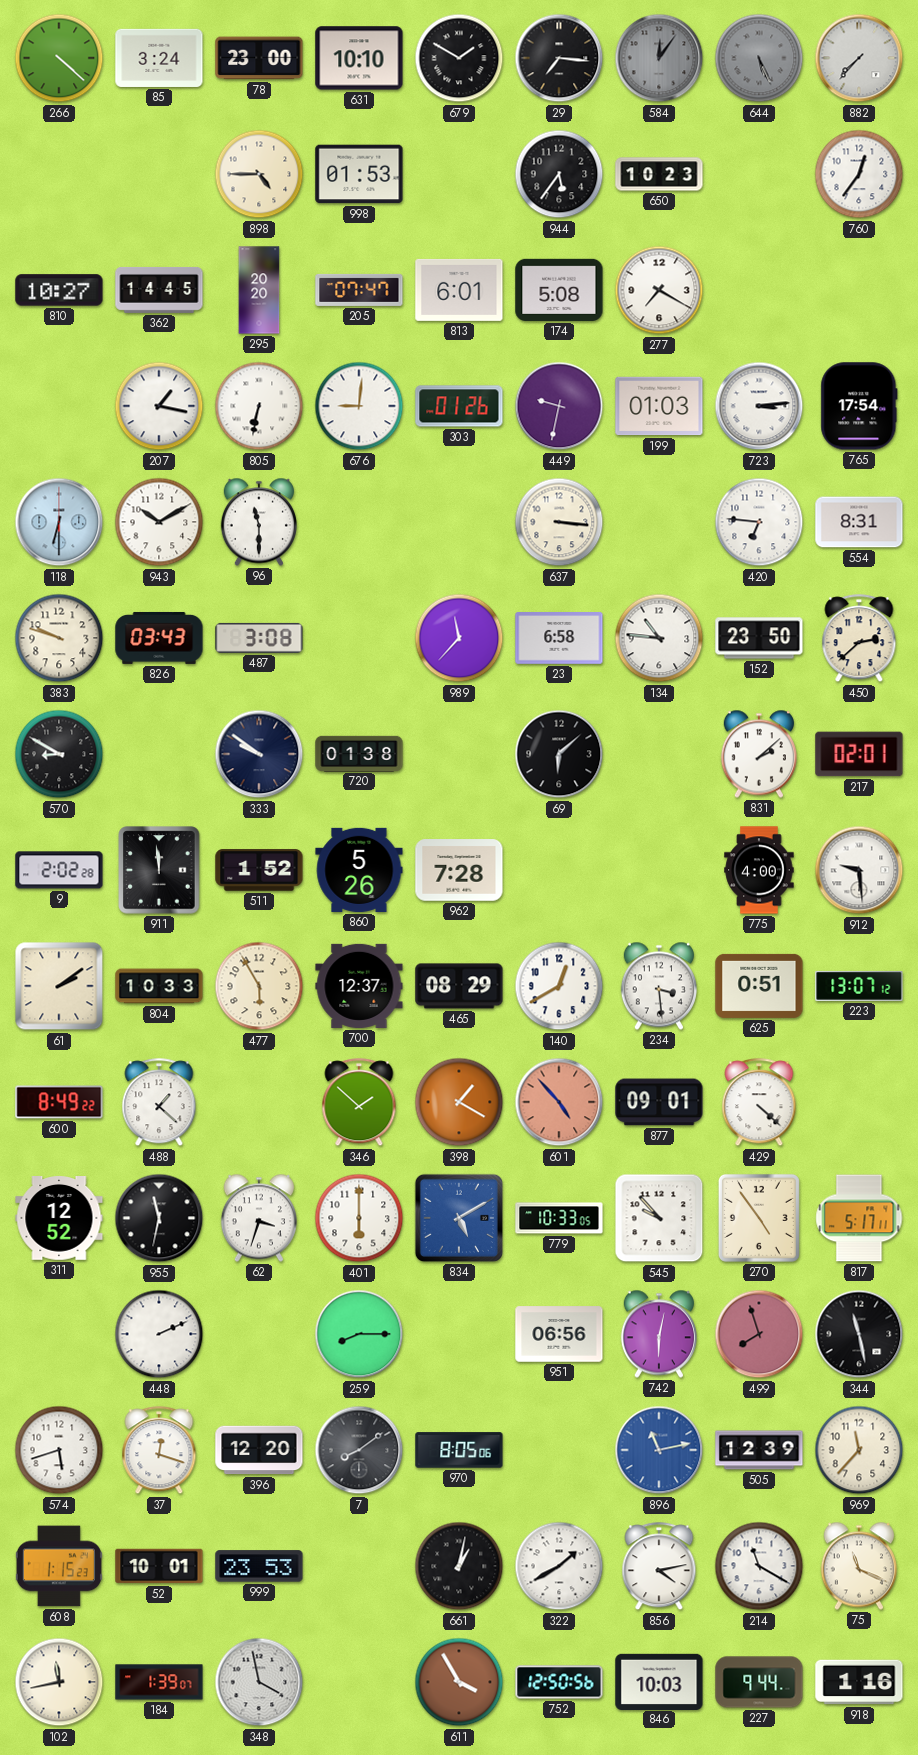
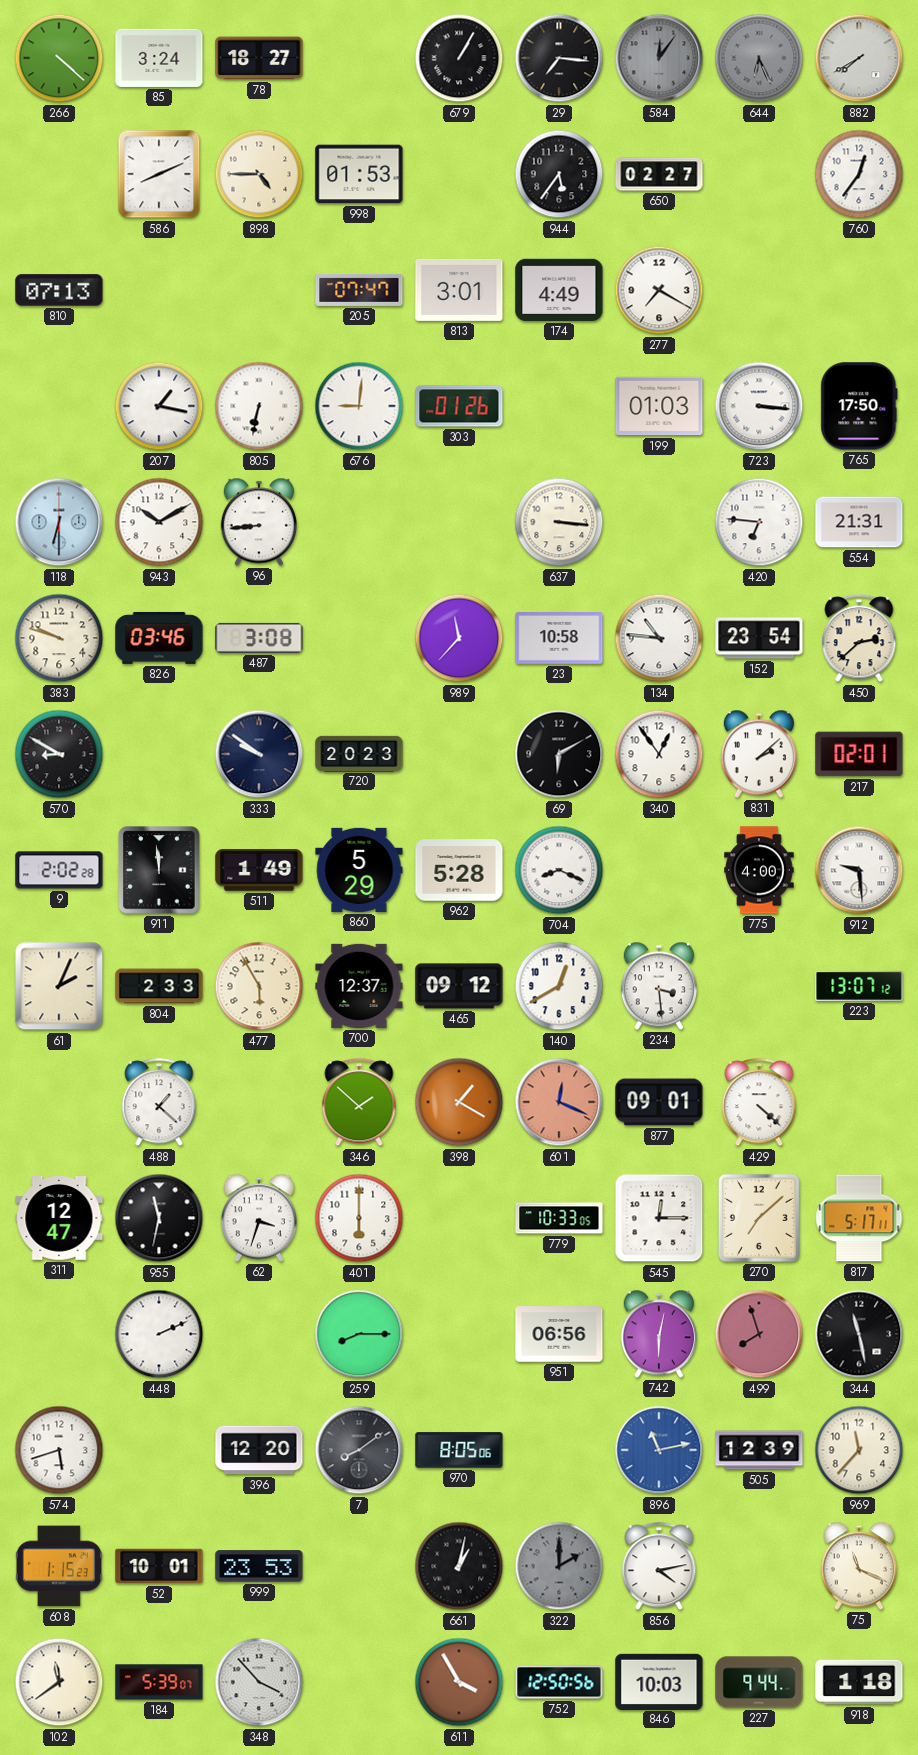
78: 23:00 -> 18:27 (259, 58)
631: 10:10 -> none (359, 58)
679: 1:50 -> 1:05 (459, 58)
644: 5:26 -> 6:26 (759, 58)
882: 7:37 -> 7:40 (859, 58)
586: none -> 8:11 (159, 174)
650: 10:23 -> 02:27 (659, 174)
810: 10:27 -> 07:13 (59, 290)
362: 14:45 -> none (159, 290)
295: 20:20 -> none (259, 290)
813: 6:01 -> 3:01 (459, 290)
174: 5:08 -> 4:49 (559, 290)
449: 9:32 -> none (559, 406)
723: 3:14 -> 3:16 (759, 406)
765: 17:54 -> 17:50 (859, 406)
96: 11:30 -> 8:44 (259, 522)
554: 8:31 -> 21:31 (859, 522)
826: 03:43 -> 03:46 (159, 638)
23: 6:58 -> 10:58 (559, 639)
152: 23:50 -> 23:54 (759, 638)
720: 01:38 -> 20:23 (359, 753)
69: 6:08 -> 6:10 (559, 754)
340: none -> 12:54 (659, 754)
511: 1:52 -> 1:49 (259, 870)
860: 5:26 -> 5:29 (359, 870)
962: 7:28 -> 5:28 (459, 870)
704: none -> 8:19 (559, 870)
61: 2:09 -> 2:04 (59, 986)
804: 10:33 -> 2:33 (159, 986)
465: 08:29 -> 09:12 (459, 986)
625: 0:51 -> none (759, 986)
600: 8:49 -> none (59, 1102)
601: 4:53 -> 12:19 (559, 1102)
311: 12:52 -> 12:47 (59, 1219)
834: 5:10 -> none (459, 1218)
545: 9:53 -> 12:15 (659, 1218)
270: 4:54 -> 7:08 (759, 1218)
37: 12:18 -> none (159, 1451)
322: 1:40 -> 2:00 (559, 1566)
322 dial: white -> grey (559, 1566)
214: 11:20 -> none (759, 1566)
102: 11:43 -> 11:39 (59, 1682)
184: 1:39 -> 5:39 (159, 1682)
348: 3:58 -> 3:53 (259, 1682)
918: 1:16 -> 1:18 (859, 1682)
